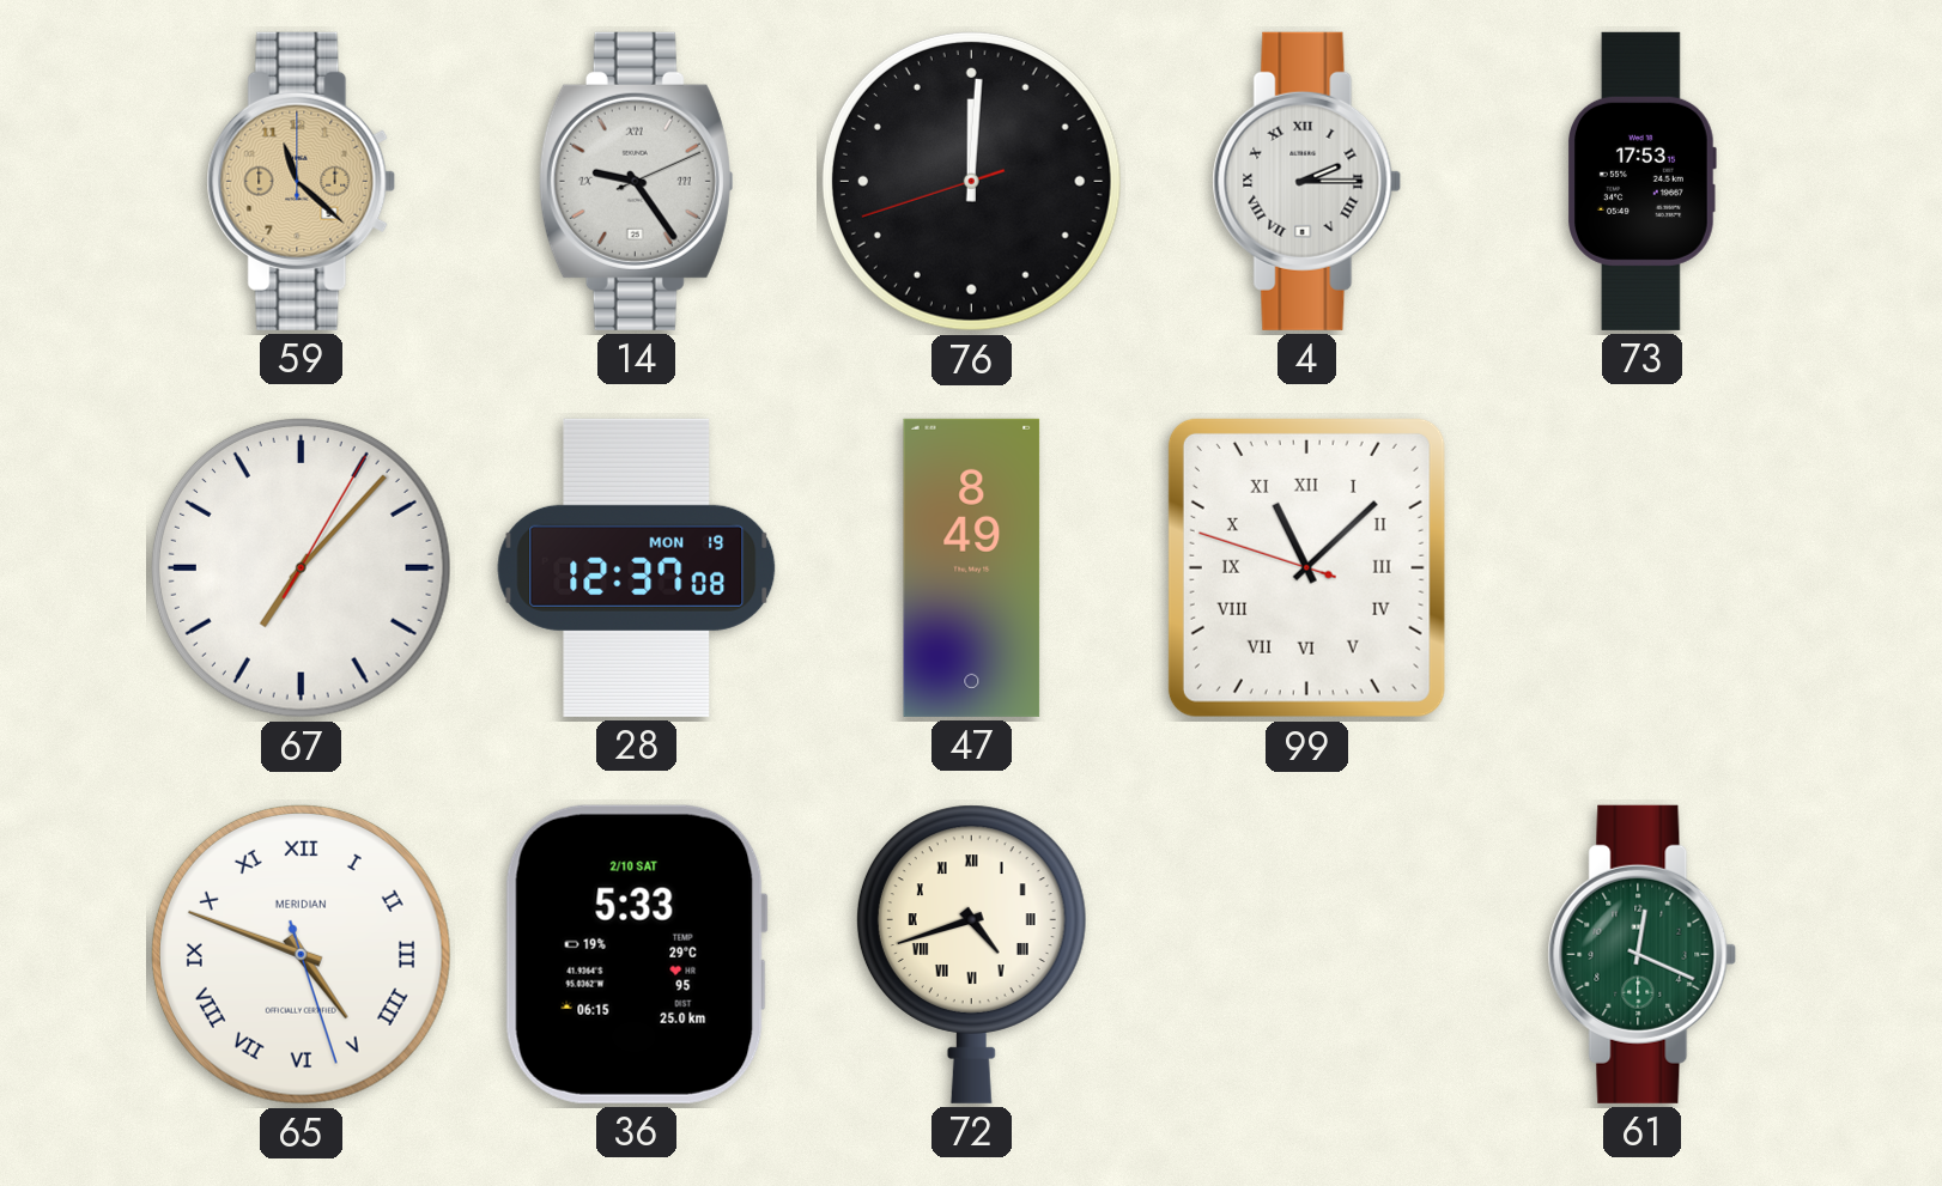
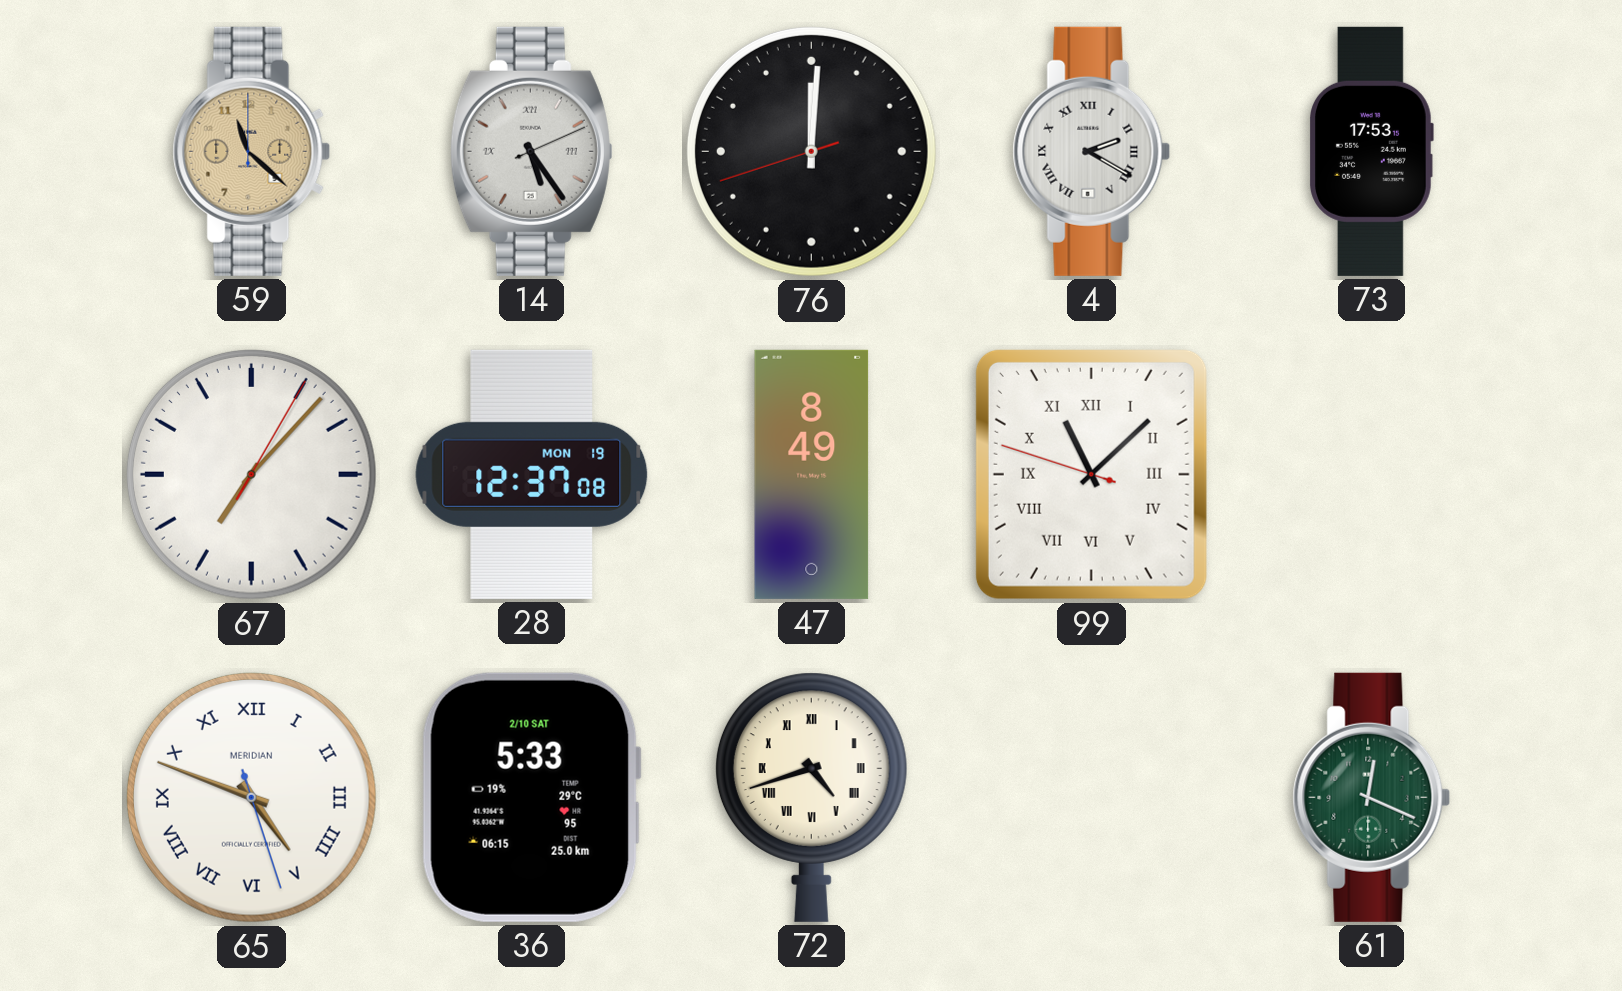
14: 9:24 -> 5:24 (531, 151)
4: 2:15 -> 2:20 (1092, 151)
